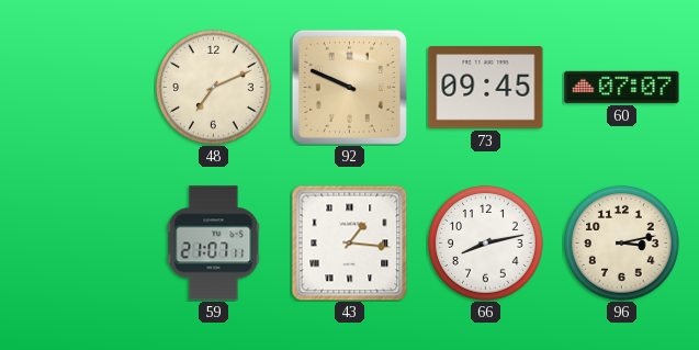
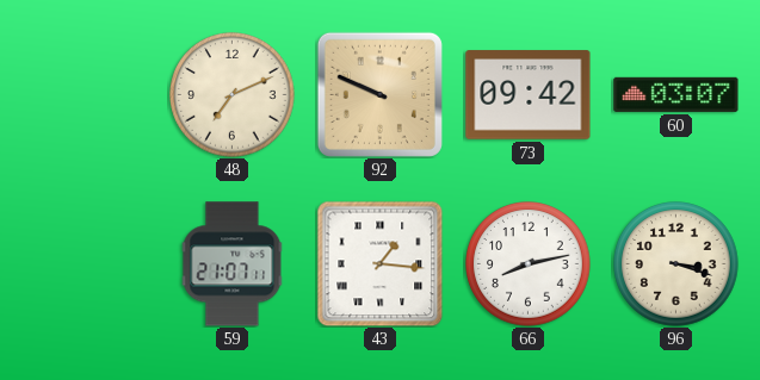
73: 09:45 -> 09:42 (529, 95)
60: 07:07 -> 03:07 (676, 94)
96: 3:13 -> 3:18 (676, 264)
